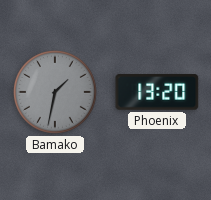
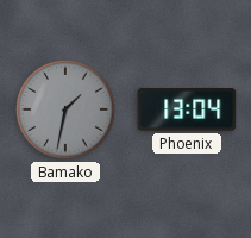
Phoenix: 13:20 -> 13:04 (187, 109)
